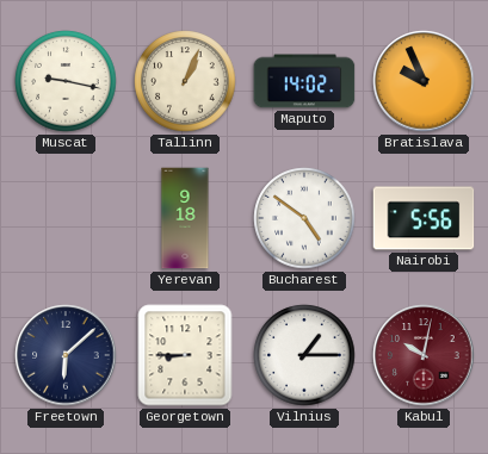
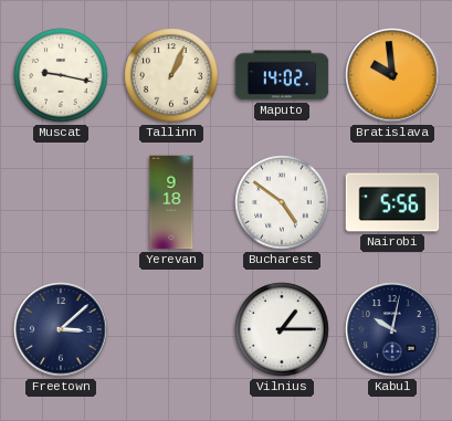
Bratislava: 9:56 -> 9:59 (392, 75)
Freetown: 6:08 -> 3:08 (61, 329)
Georgetown: 8:45 -> none (185, 355)
Kabul dial: burgundy -> navy (392, 329)
